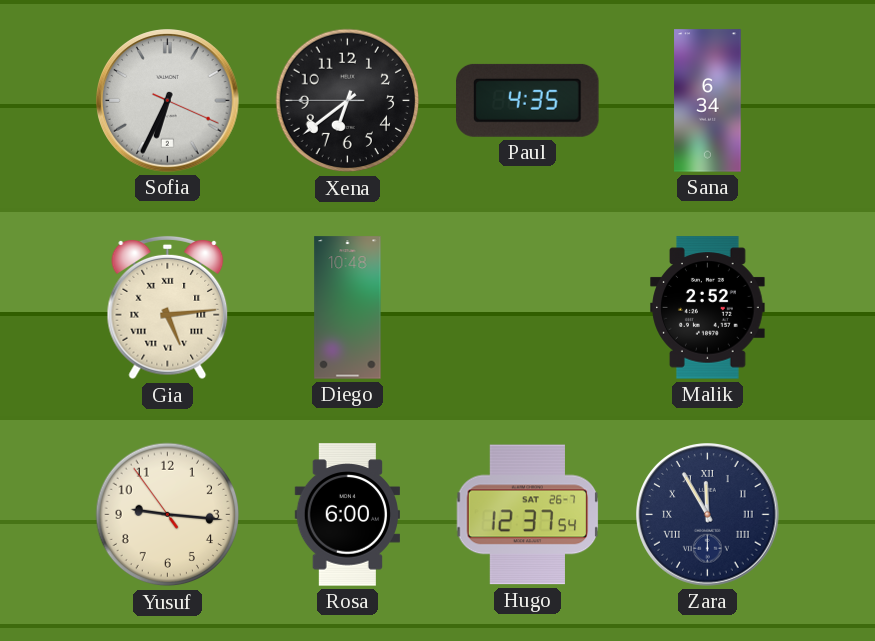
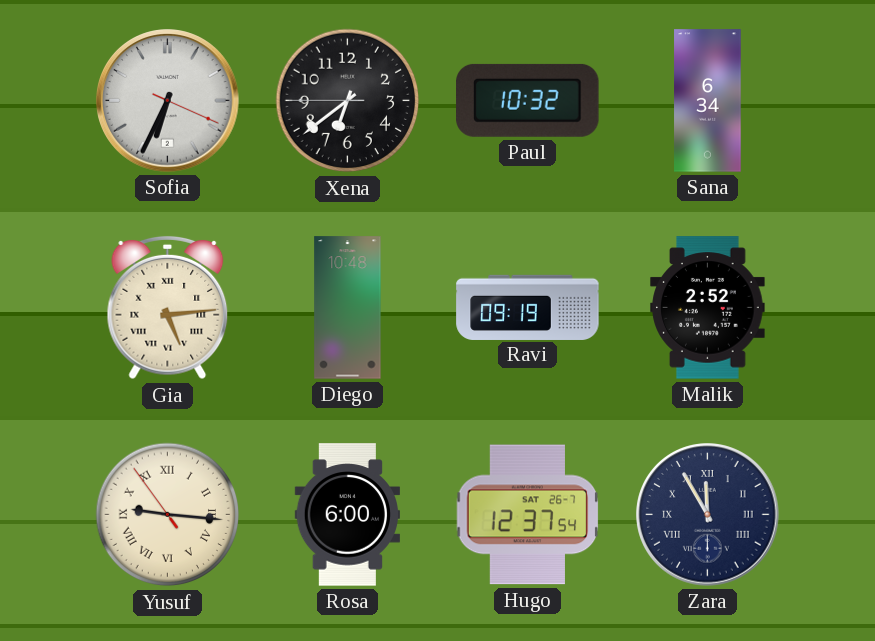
Paul: 4:35 -> 10:32 (528, 100)
Ravi: none -> 09:19 (528, 307)
Yusuf numerals: Arabic -> Roman (168, 515)
